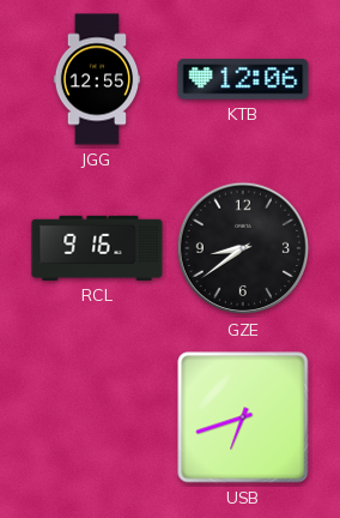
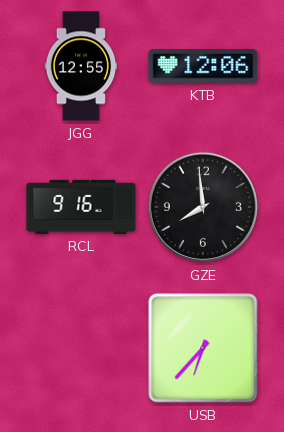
GZE: 8:39 -> 7:59 (202, 207)
USB: 6:42 -> 6:37 (203, 348)
